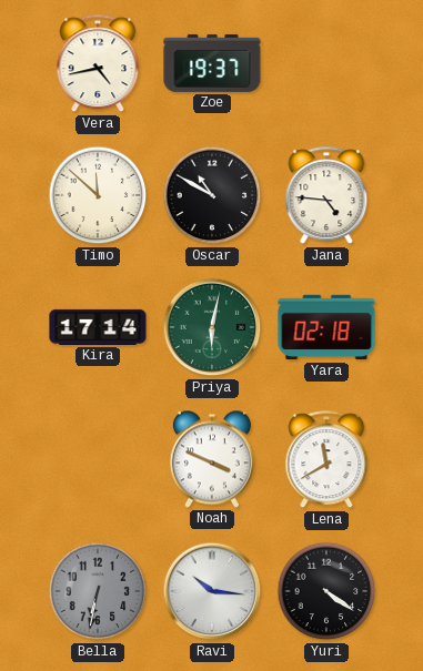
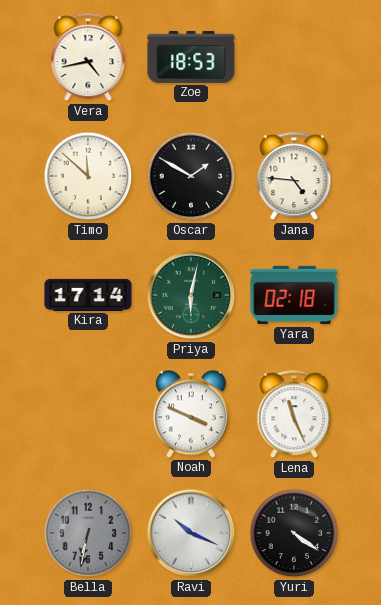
Zoe: 19:37 -> 18:53 (191, 57)
Oscar: 10:50 -> 1:50 (191, 176)
Lena: 11:40 -> 11:26 (294, 415)
Ravi: 10:16 -> 10:19 (191, 533)
